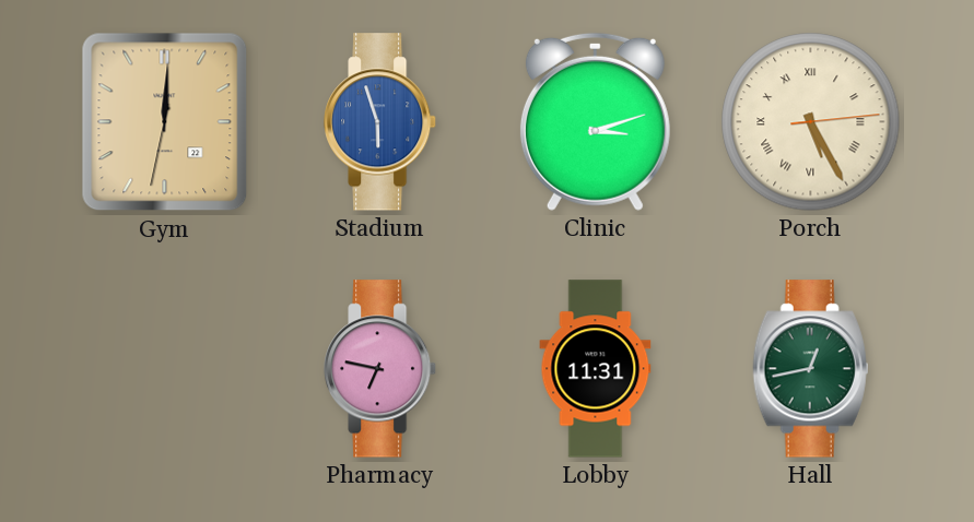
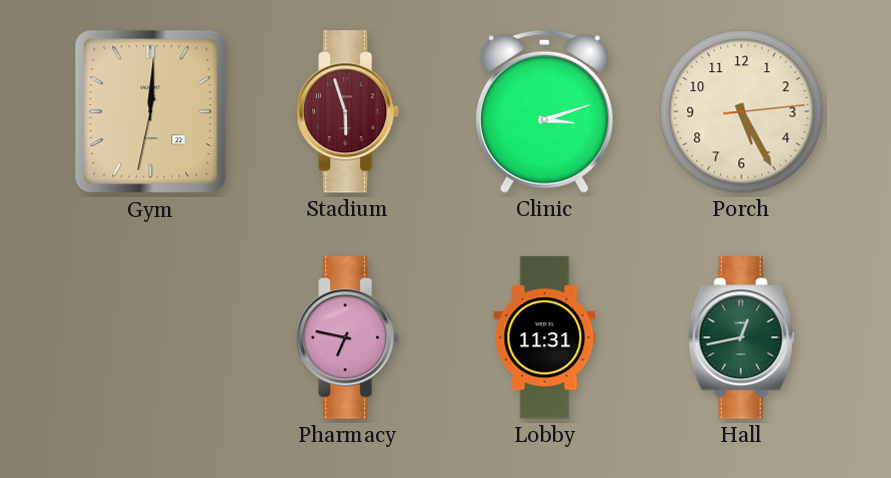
Stadium dial: blue -> burgundy (349, 112)
Porch numerals: Roman -> Arabic (742, 112)
